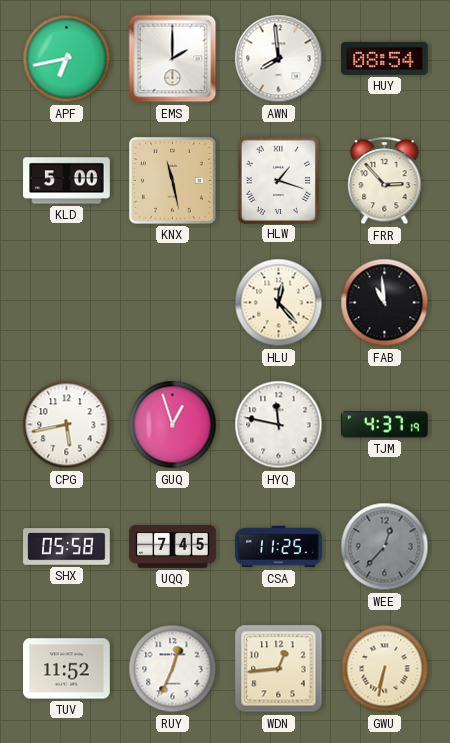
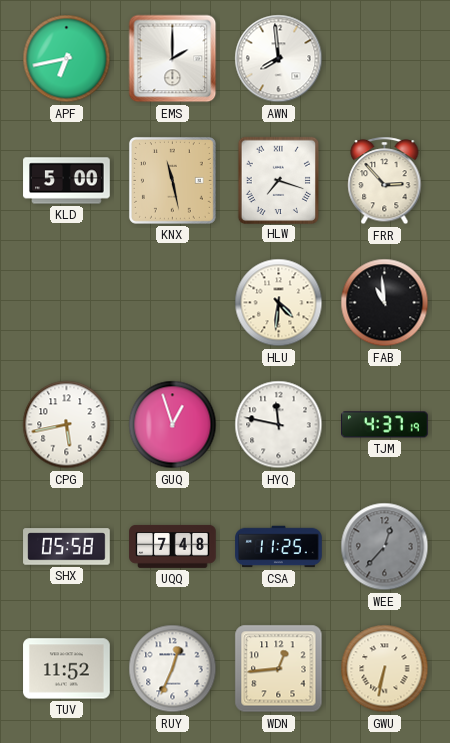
HUY: 08:54 -> none (385, 58)
HLW: 1:18 -> 7:18 (278, 180)
HLU: 12:23 -> 4:31 (279, 303)
UQQ: 7:45 -> 7:48 (173, 546)
